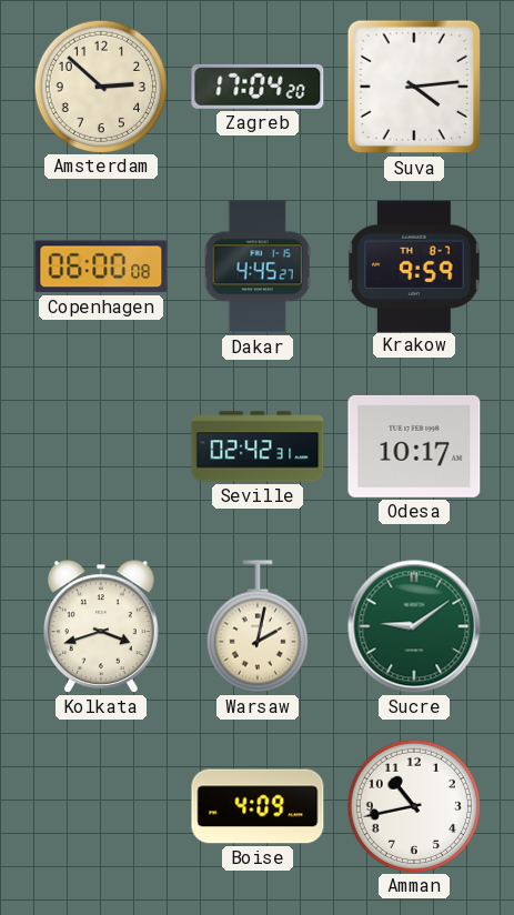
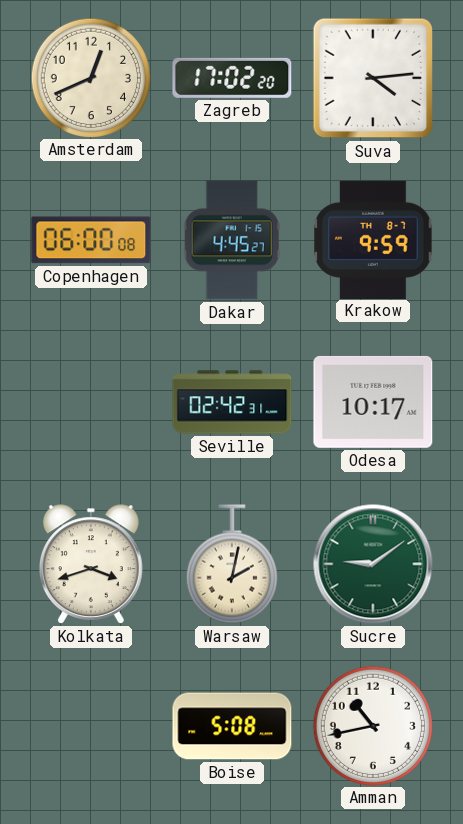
Amsterdam: 2:52 -> 12:41 (90, 77)
Zagreb: 17:04 -> 17:02 (232, 78)
Boise: 4:09 -> 5:08 (232, 726)
